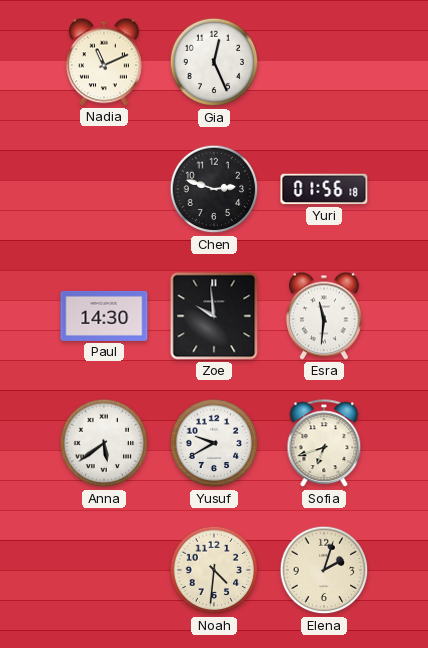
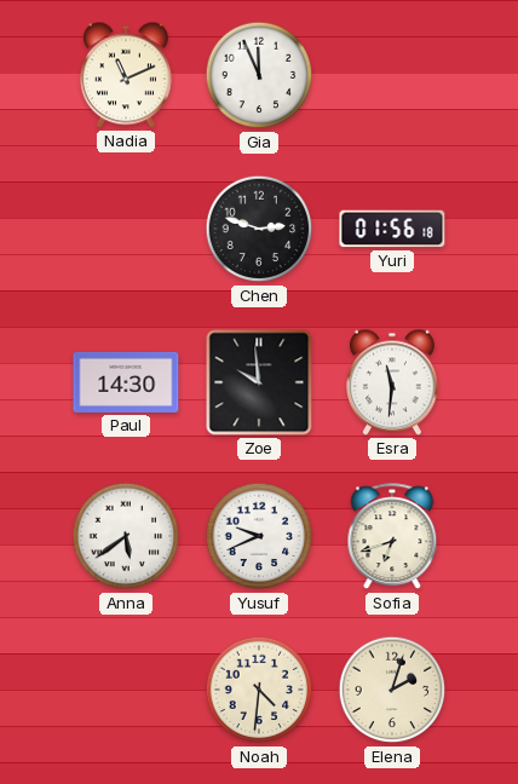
Gia: 12:26 -> 11:56 (259, 75)
Yusuf: 9:40 -> 9:41 (259, 536)
